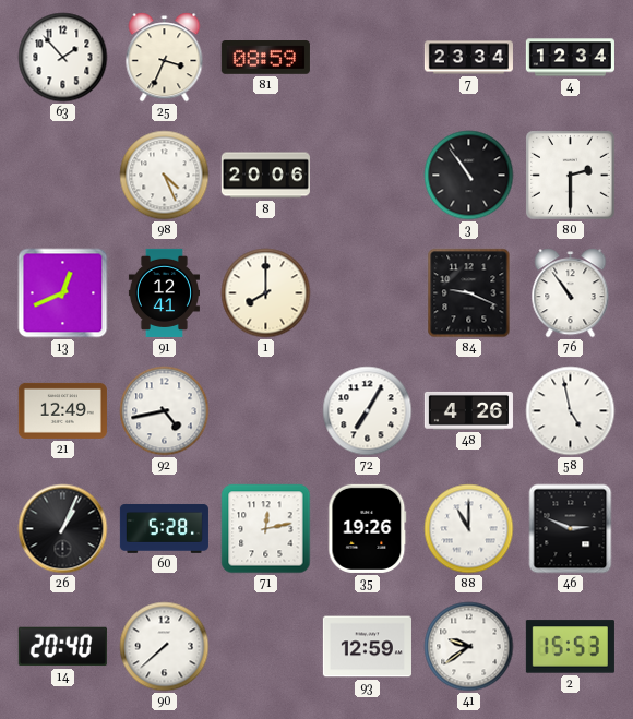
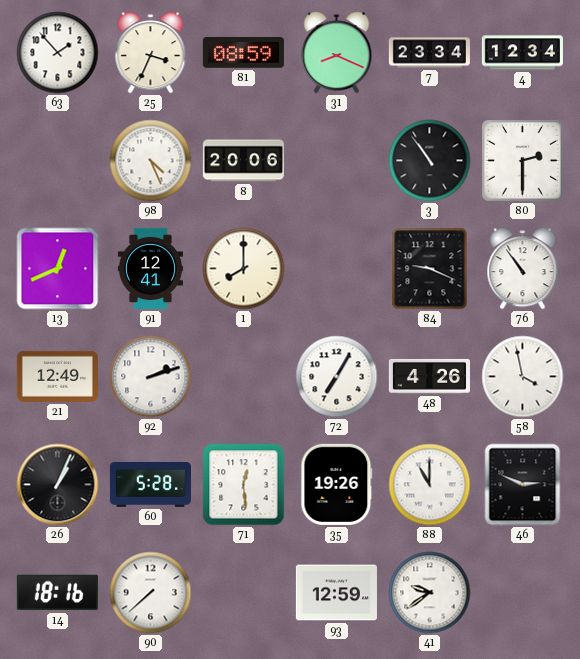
31: none -> 8:19 (337, 53)
92: 4:43 -> 2:12 (151, 377)
58: 4:58 -> 3:58 (523, 377)
71: 12:13 -> 12:29 (244, 485)
14: 20:40 -> 18:16 (57, 593)
2: 15:53 -> none (570, 647)
